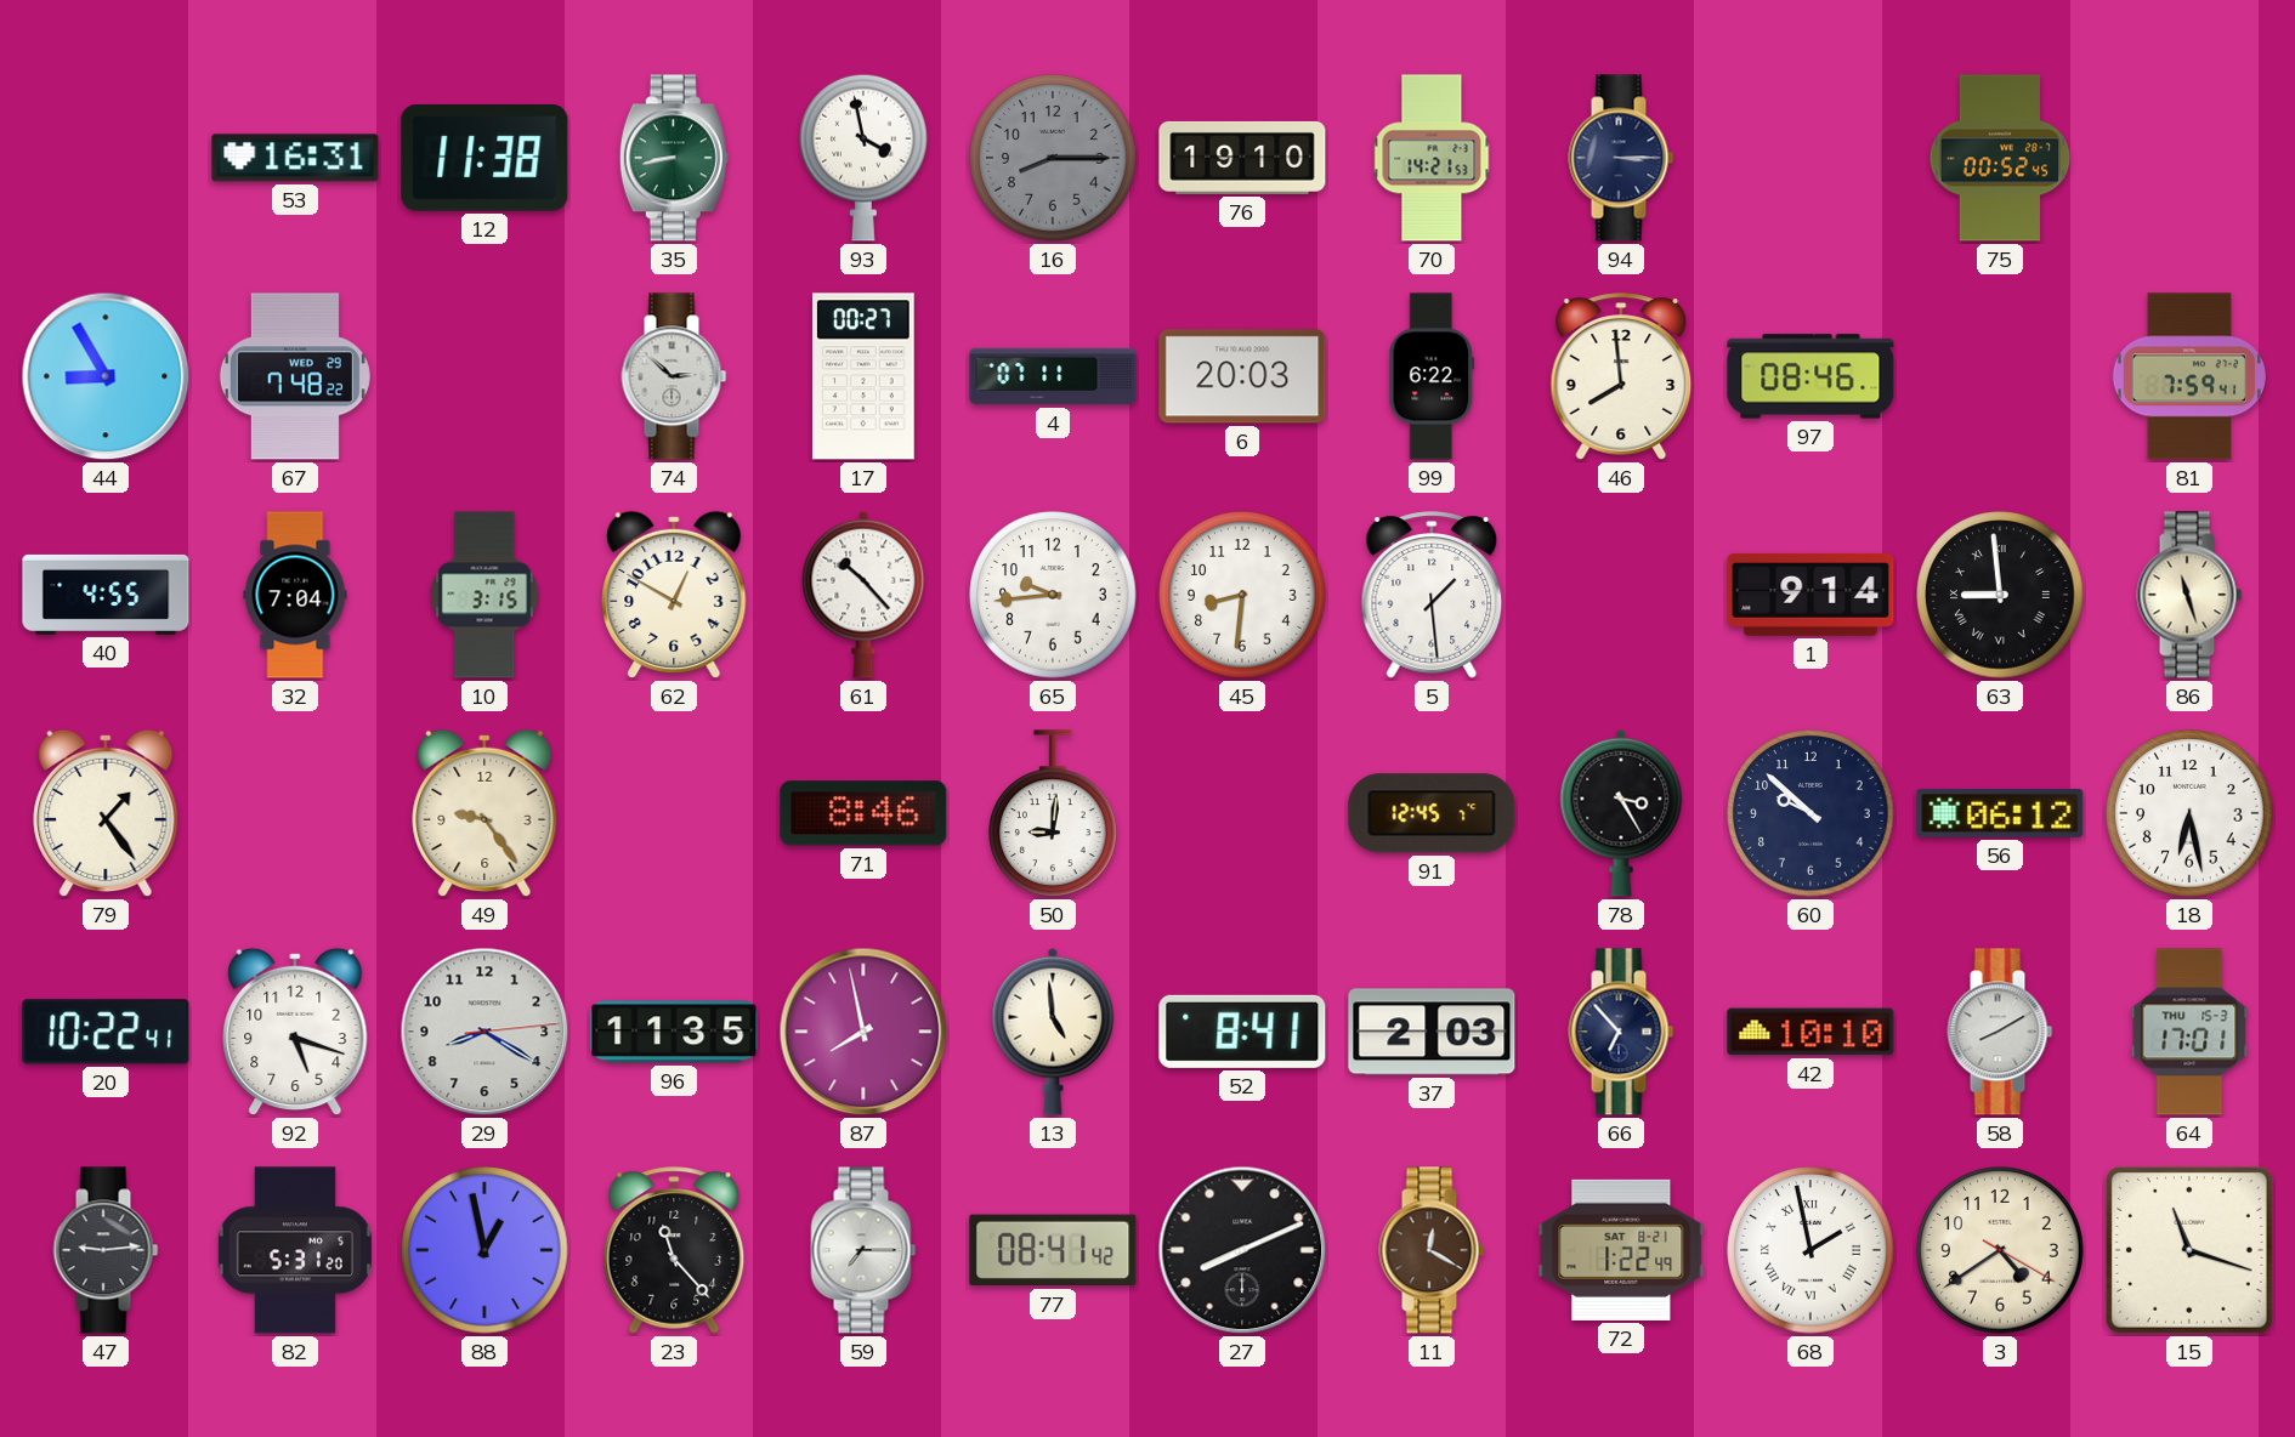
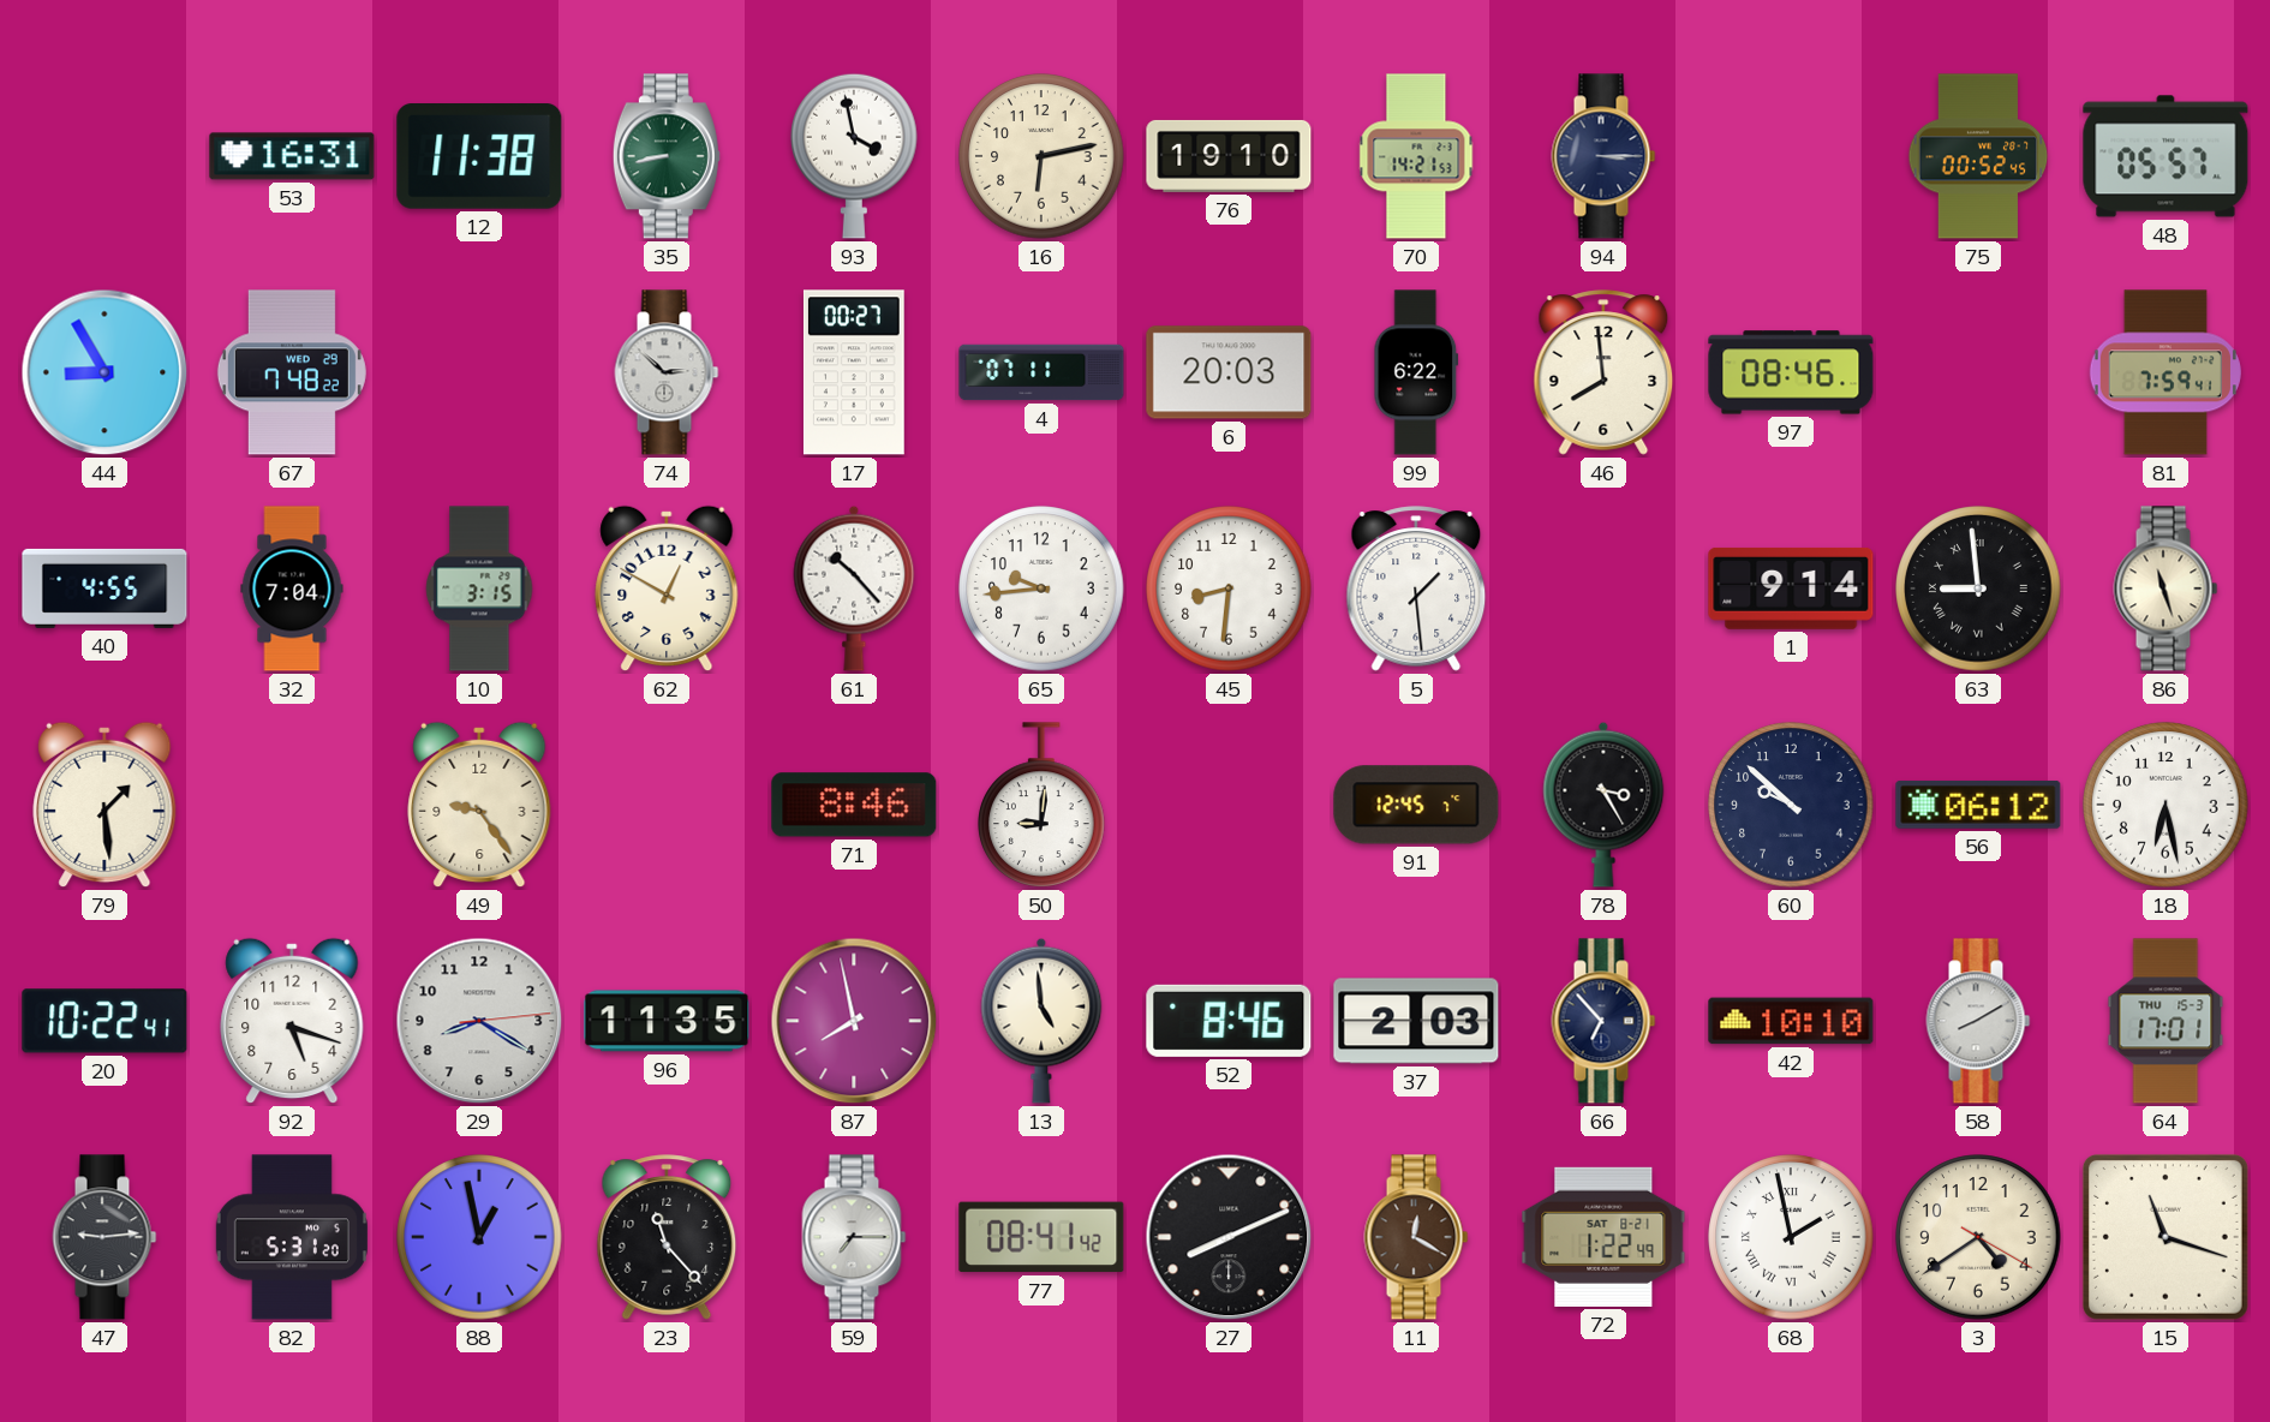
16: 8:15 -> 6:13 (1041, 156)
16 dial: grey -> cream (1041, 156)
48: none -> 05:57 (2166, 156)
79: 1:24 -> 1:29 (104, 805)
52: 8:41 -> 8:46 (1229, 1021)
